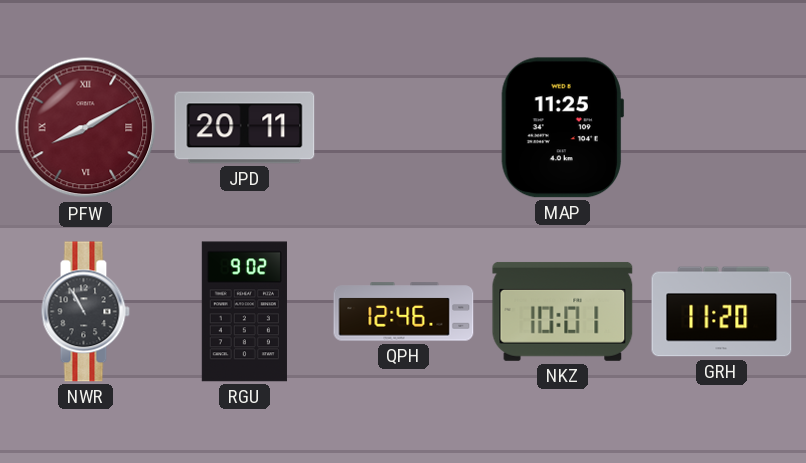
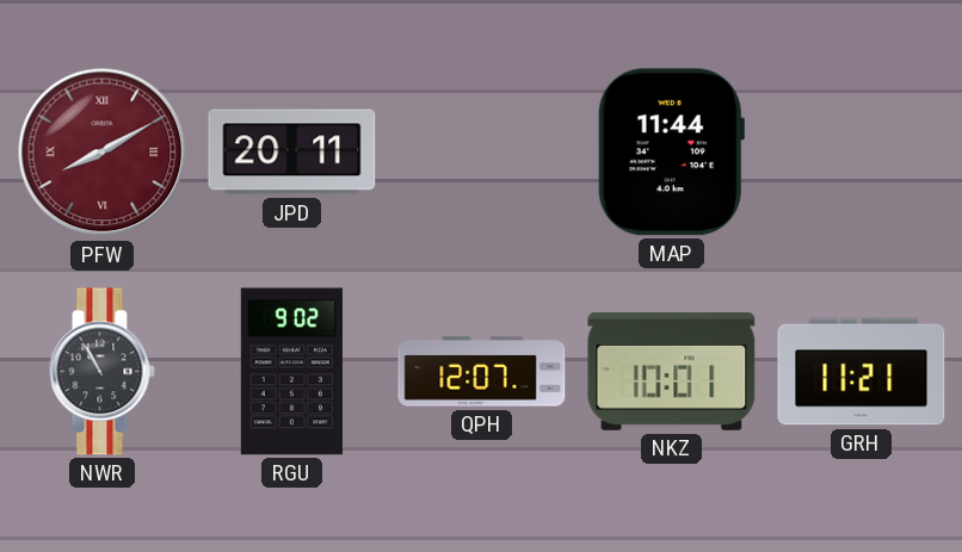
MAP: 11:25 -> 11:44 (671, 153)
QPH: 12:46 -> 12:07 (482, 372)
GRH: 11:20 -> 11:21 (862, 372)
